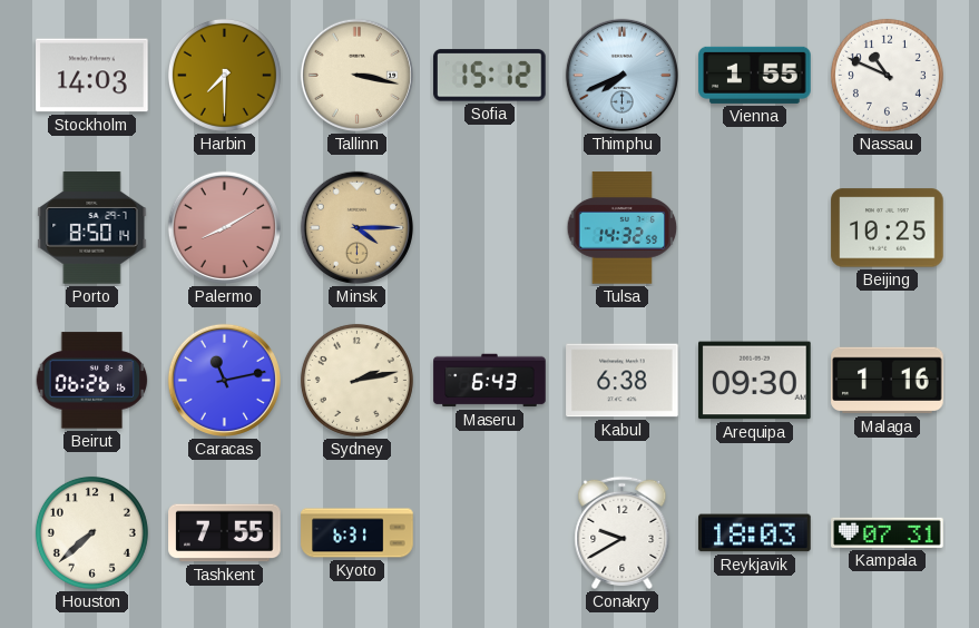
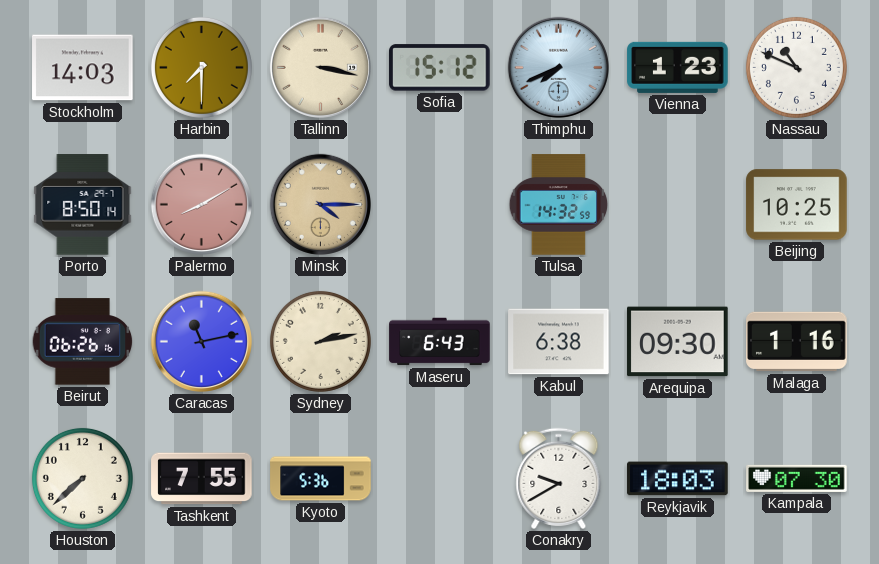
Vienna: 1:55 -> 1:23 (678, 67)
Kyoto: 6:31 -> 5:36 (321, 479)
Kampala: 07:31 -> 07:30 (797, 478)
